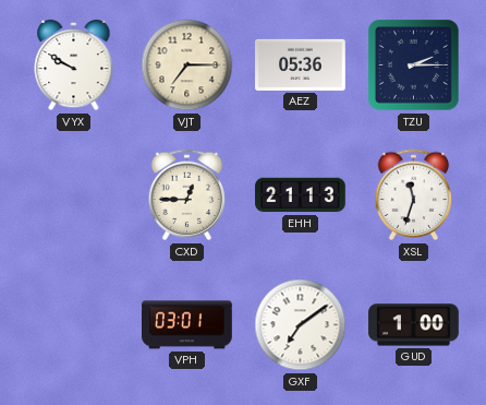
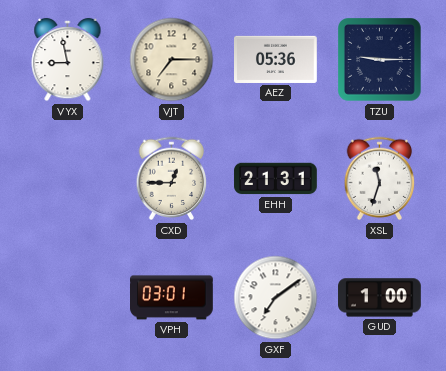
VYX: 9:50 -> 8:58 (68, 60)
TZU: 2:15 -> 9:15 (380, 60)
EHH: 21:13 -> 21:31 (276, 179)
